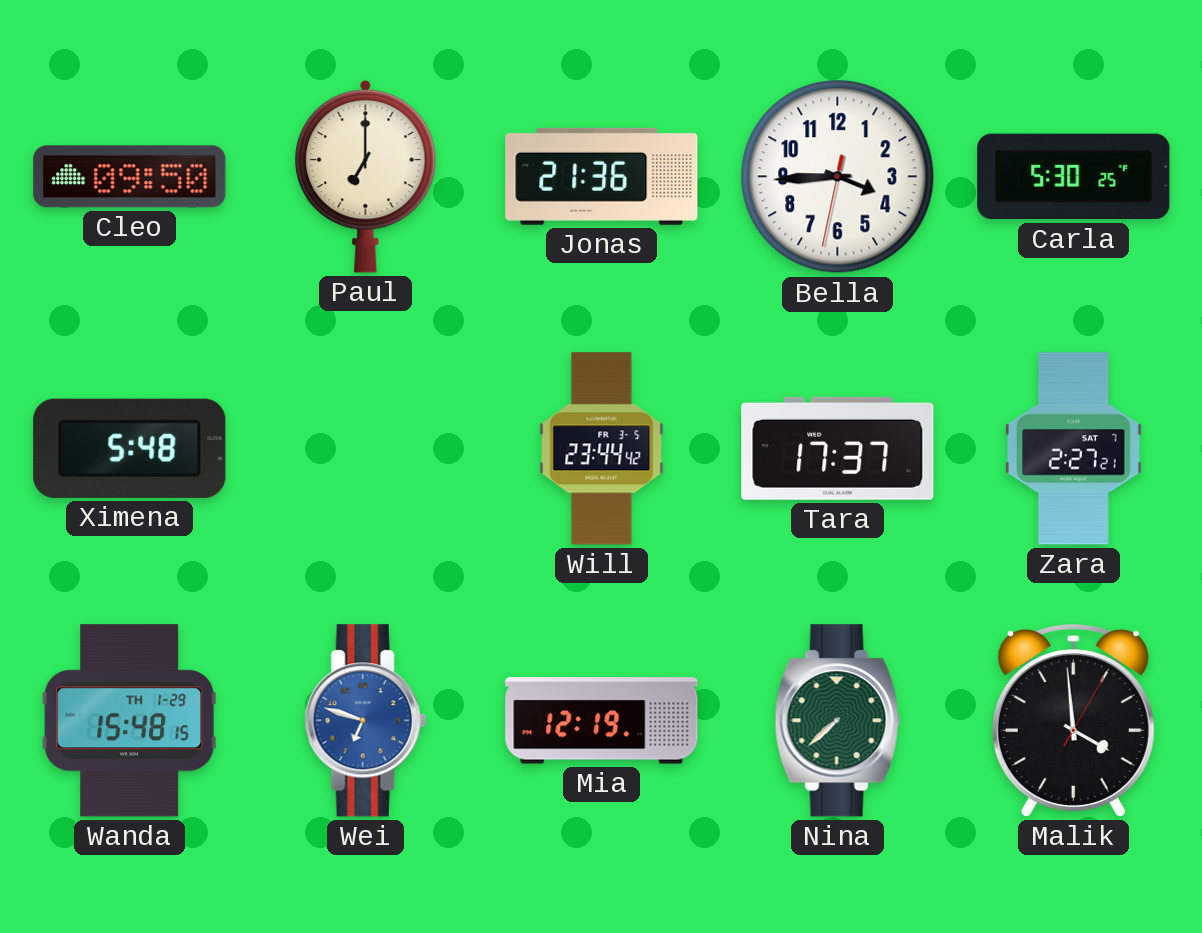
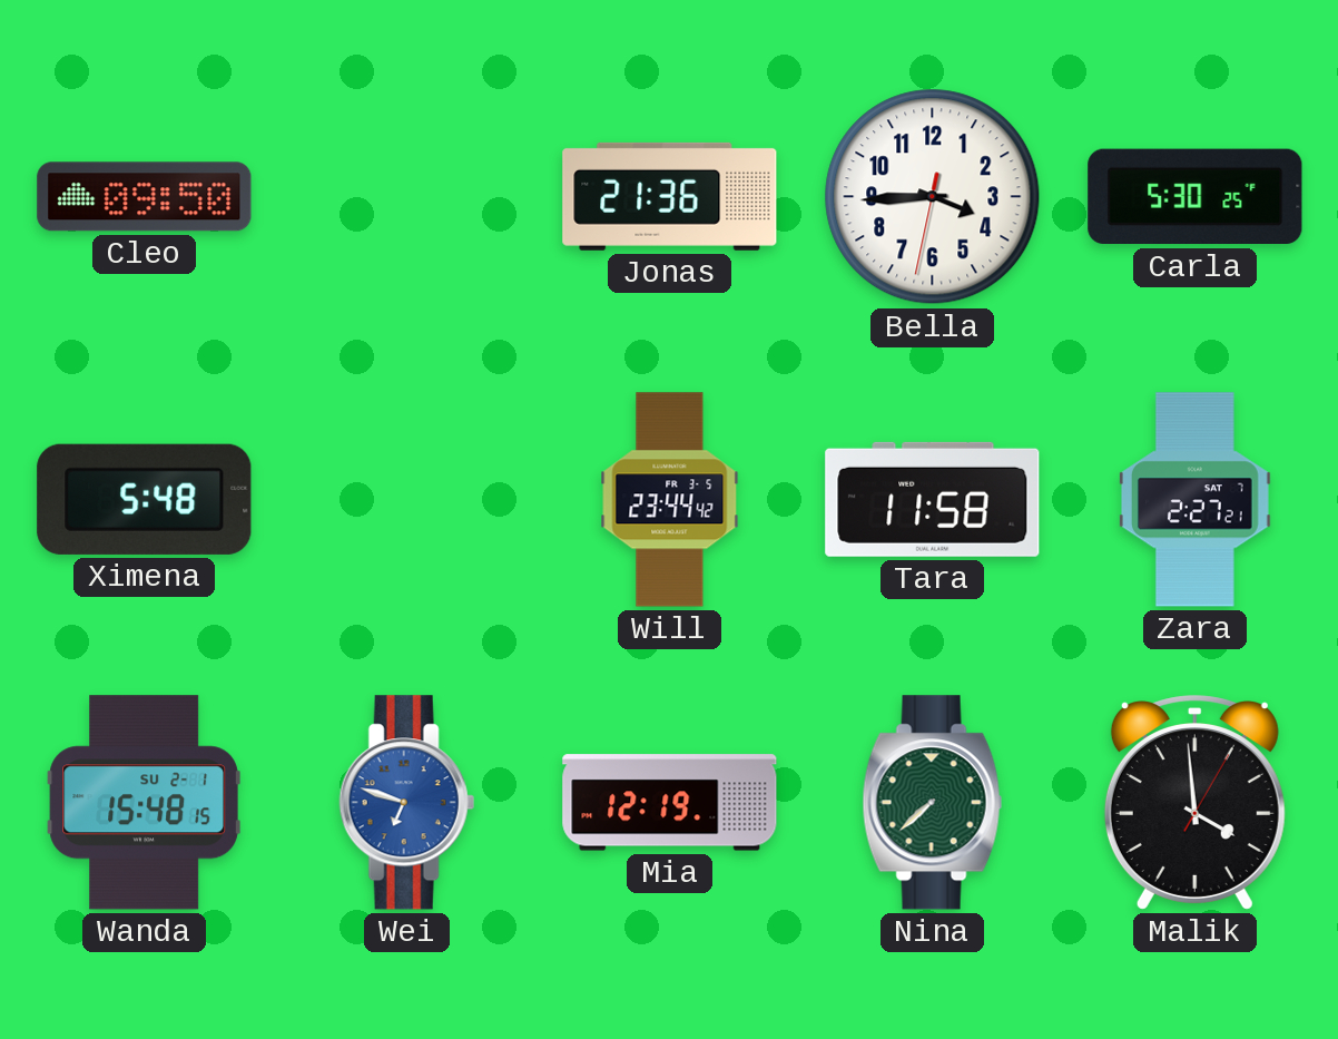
Paul: 7:00 -> none (366, 176)
Tara: 17:37 -> 11:58 (933, 499)
Wanda date: TH 1-29 -> SU 2-1 (144, 803)
